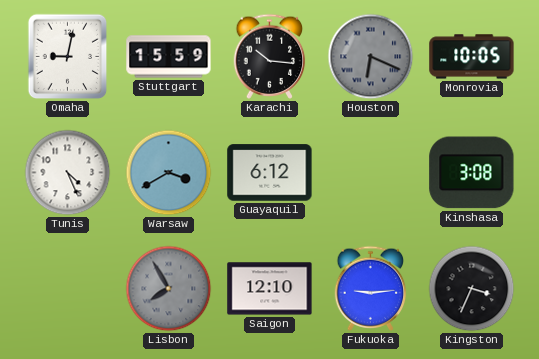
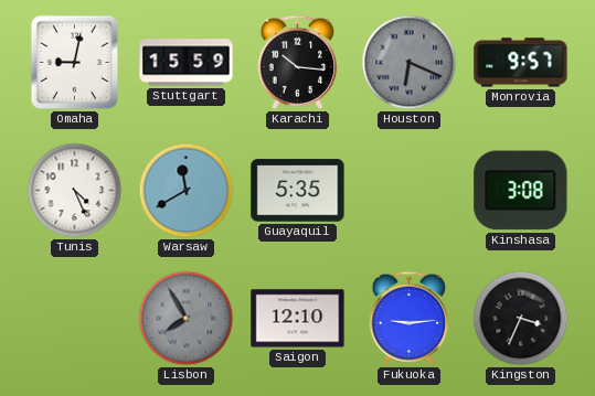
Monrovia: 10:05 -> 9:57 (521, 63)
Warsaw: 3:40 -> 11:40 (187, 191)
Guayaquil: 6:12 -> 5:35 (298, 191)
